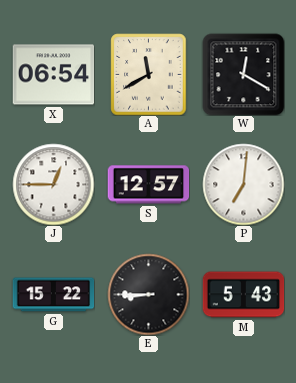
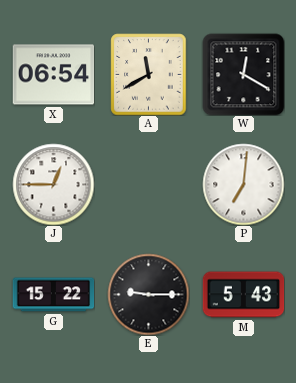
S: 12:57 -> none (148, 185)
E: 8:45 -> 9:15 (148, 294)
